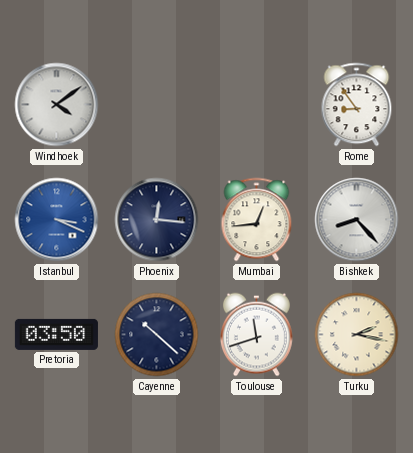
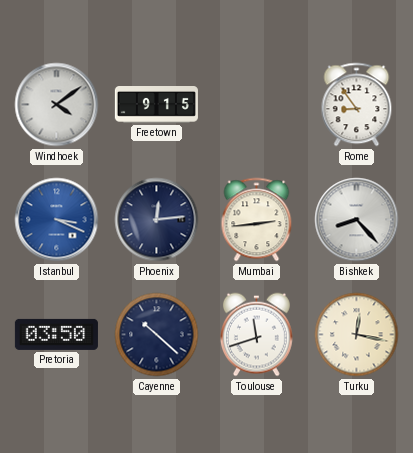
Freetown: none -> 9:15 (156, 105)
Phoenix: 12:16 -> 12:14 (157, 220)
Mumbai: 12:44 -> 2:44 (257, 220)
Turku: 2:17 -> 12:17 (357, 335)
